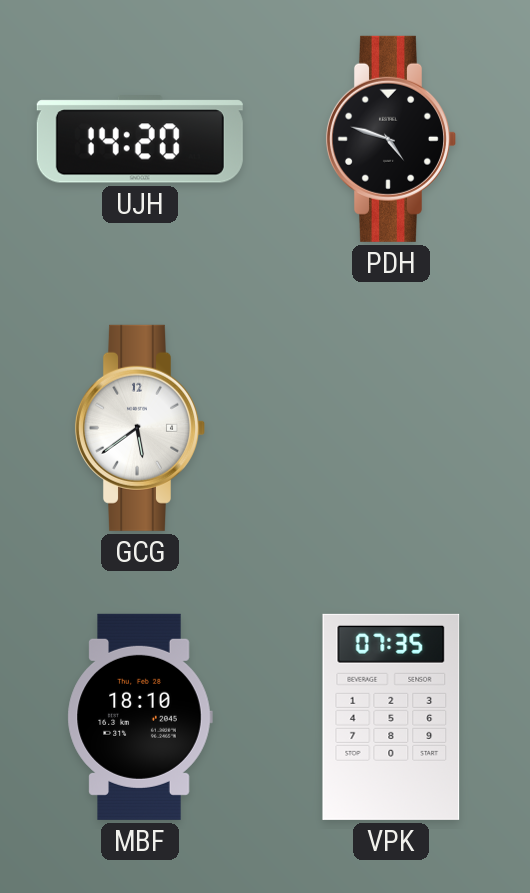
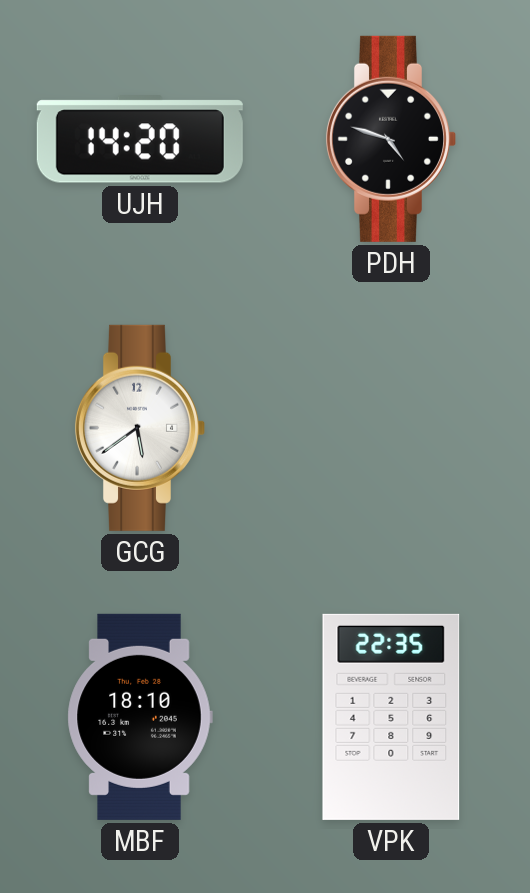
VPK: 07:35 -> 22:35 (391, 717)
